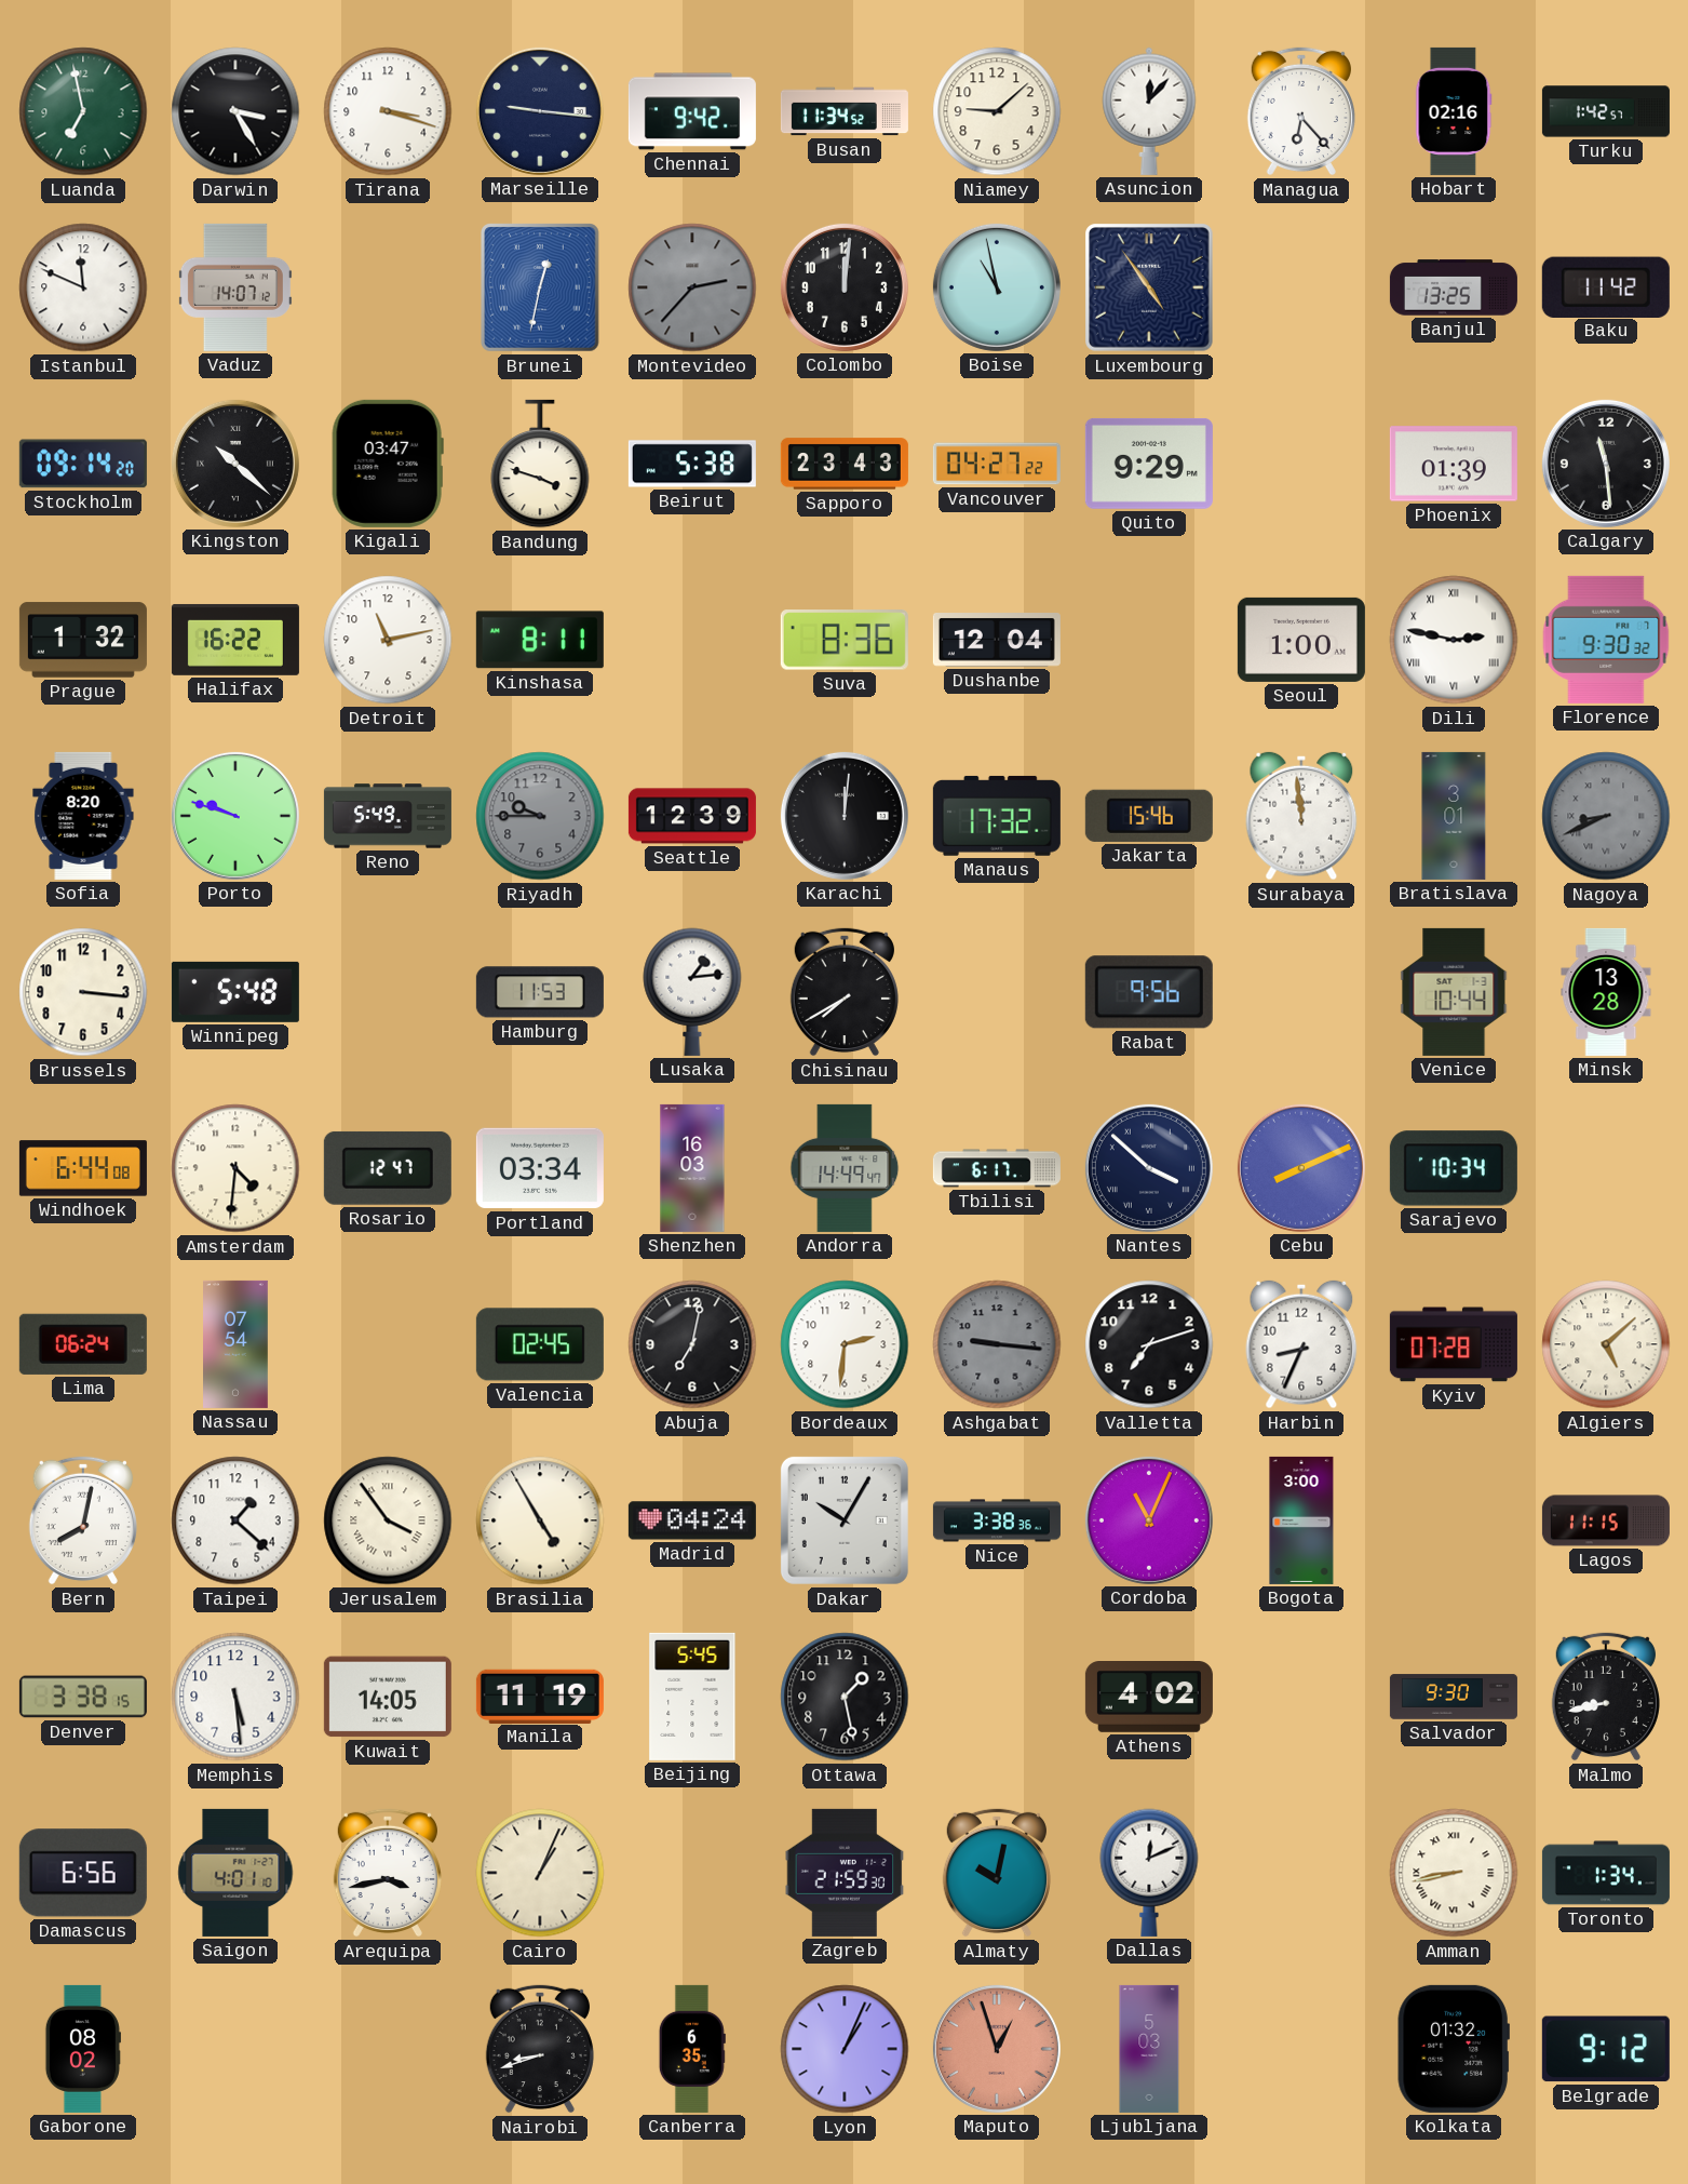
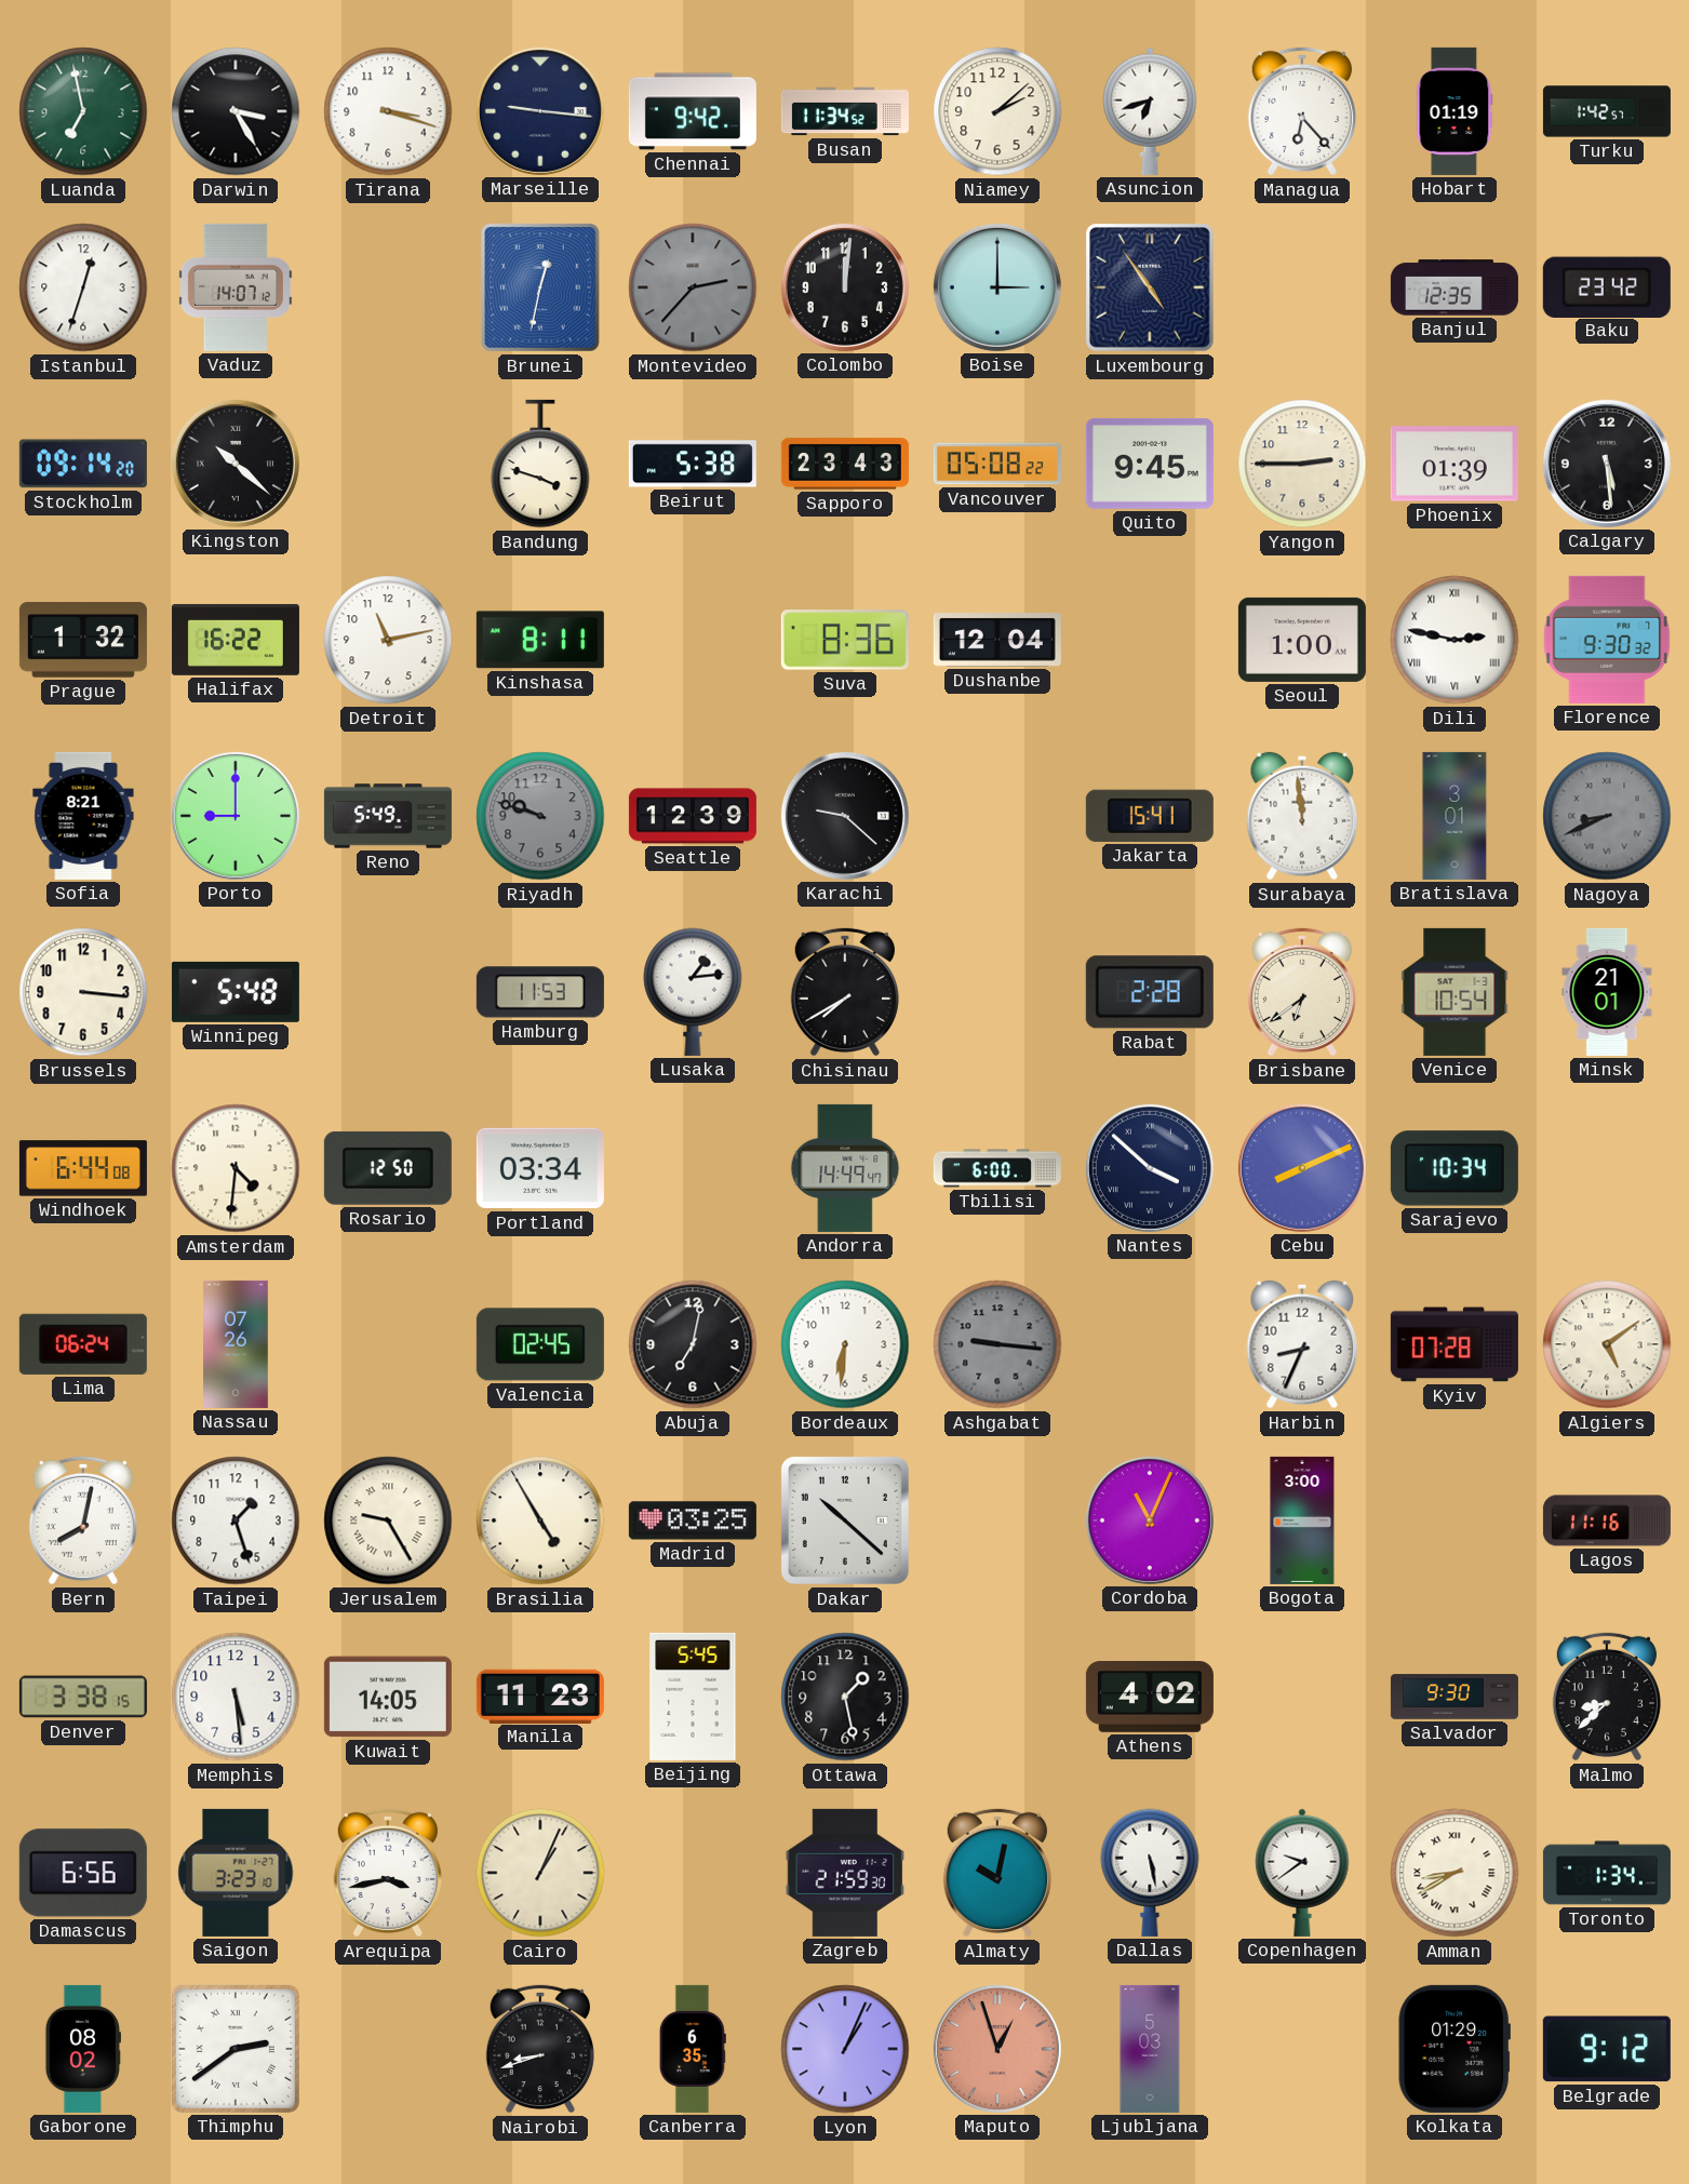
Niamey: 9:08 -> 2:08 (997, 111)
Asuncion: 12:07 -> 6:42 (1150, 111)
Hobart: 02:16 -> 01:19 (1455, 111)
Istanbul: 11:49 -> 12:33 (83, 287)
Boise: 10:58 -> 3:00 (997, 287)
Banjul: 13:25 -> 12:35 (1455, 287)
Baku: 11:42 -> 23:42 (1607, 286)
Kigali: 03:47 -> none (388, 464)
Vancouver: 04:27 -> 05:08 (997, 464)
Quito: 9:29 -> 9:45 (1150, 464)
Yangon: none -> 2:45 (1302, 464)
Calgary: 11:29 -> 5:29 (1607, 464)
Sofia: 8:20 -> 8:21 (83, 816)
Porto: 9:48 -> 9:00 (236, 816)
Riyadh: 9:45 -> 9:48 (540, 816)
Karachi: 12:01 -> 9:22 (845, 816)
Manaus: 17:32 -> none (997, 816)
Jakarta: 15:46 -> 15:41 (1150, 816)
Rabat: 9:56 -> 2:28 (1150, 992)
Brisbane: none -> 6:39 (1302, 992)
Venice: 10:44 -> 10:54 (1455, 992)
Minsk: 13:28 -> 21:01 (1607, 992)
Rosario: 12:47 -> 12:50 (388, 1168)
Shenzhen: 16:03 -> none (692, 1168)
Tbilisi: 6:17 -> 6:00 (997, 1168)
Nassau: 07:54 -> 07:26 (237, 1344)
Bordeaux: 2:31 -> 6:31 (845, 1344)
Valletta: 7:12 -> none (1149, 1344)
Algiers: 5:08 -> 5:09 (1607, 1344)
Taipei: 1:22 -> 1:27 (236, 1520)
Jerusalem: 3:54 -> 9:25 (388, 1520)
Madrid: 04:24 -> 03:25 (693, 1520)
Dakar: 10:05 -> 10:22 (845, 1520)
Nice: 3:38 -> none (997, 1520)
Lagos: 11:15 -> 11:16 (1607, 1520)
Manila: 11:19 -> 11:23 (540, 1696)
Malmo: 8:43 -> 8:38 (1607, 1697)
Saigon: 4:01 -> 3:23 (236, 1873)
Dallas: 12:11 -> 5:28 (1150, 1873)
Copenhagen: none -> 9:39 (1302, 1873)
Amman: 8:43 -> 8:40 (1455, 1873)
Thimphu: none -> 2:39 (236, 2049)
Kolkata: 01:32 -> 01:29 (1455, 2049)
